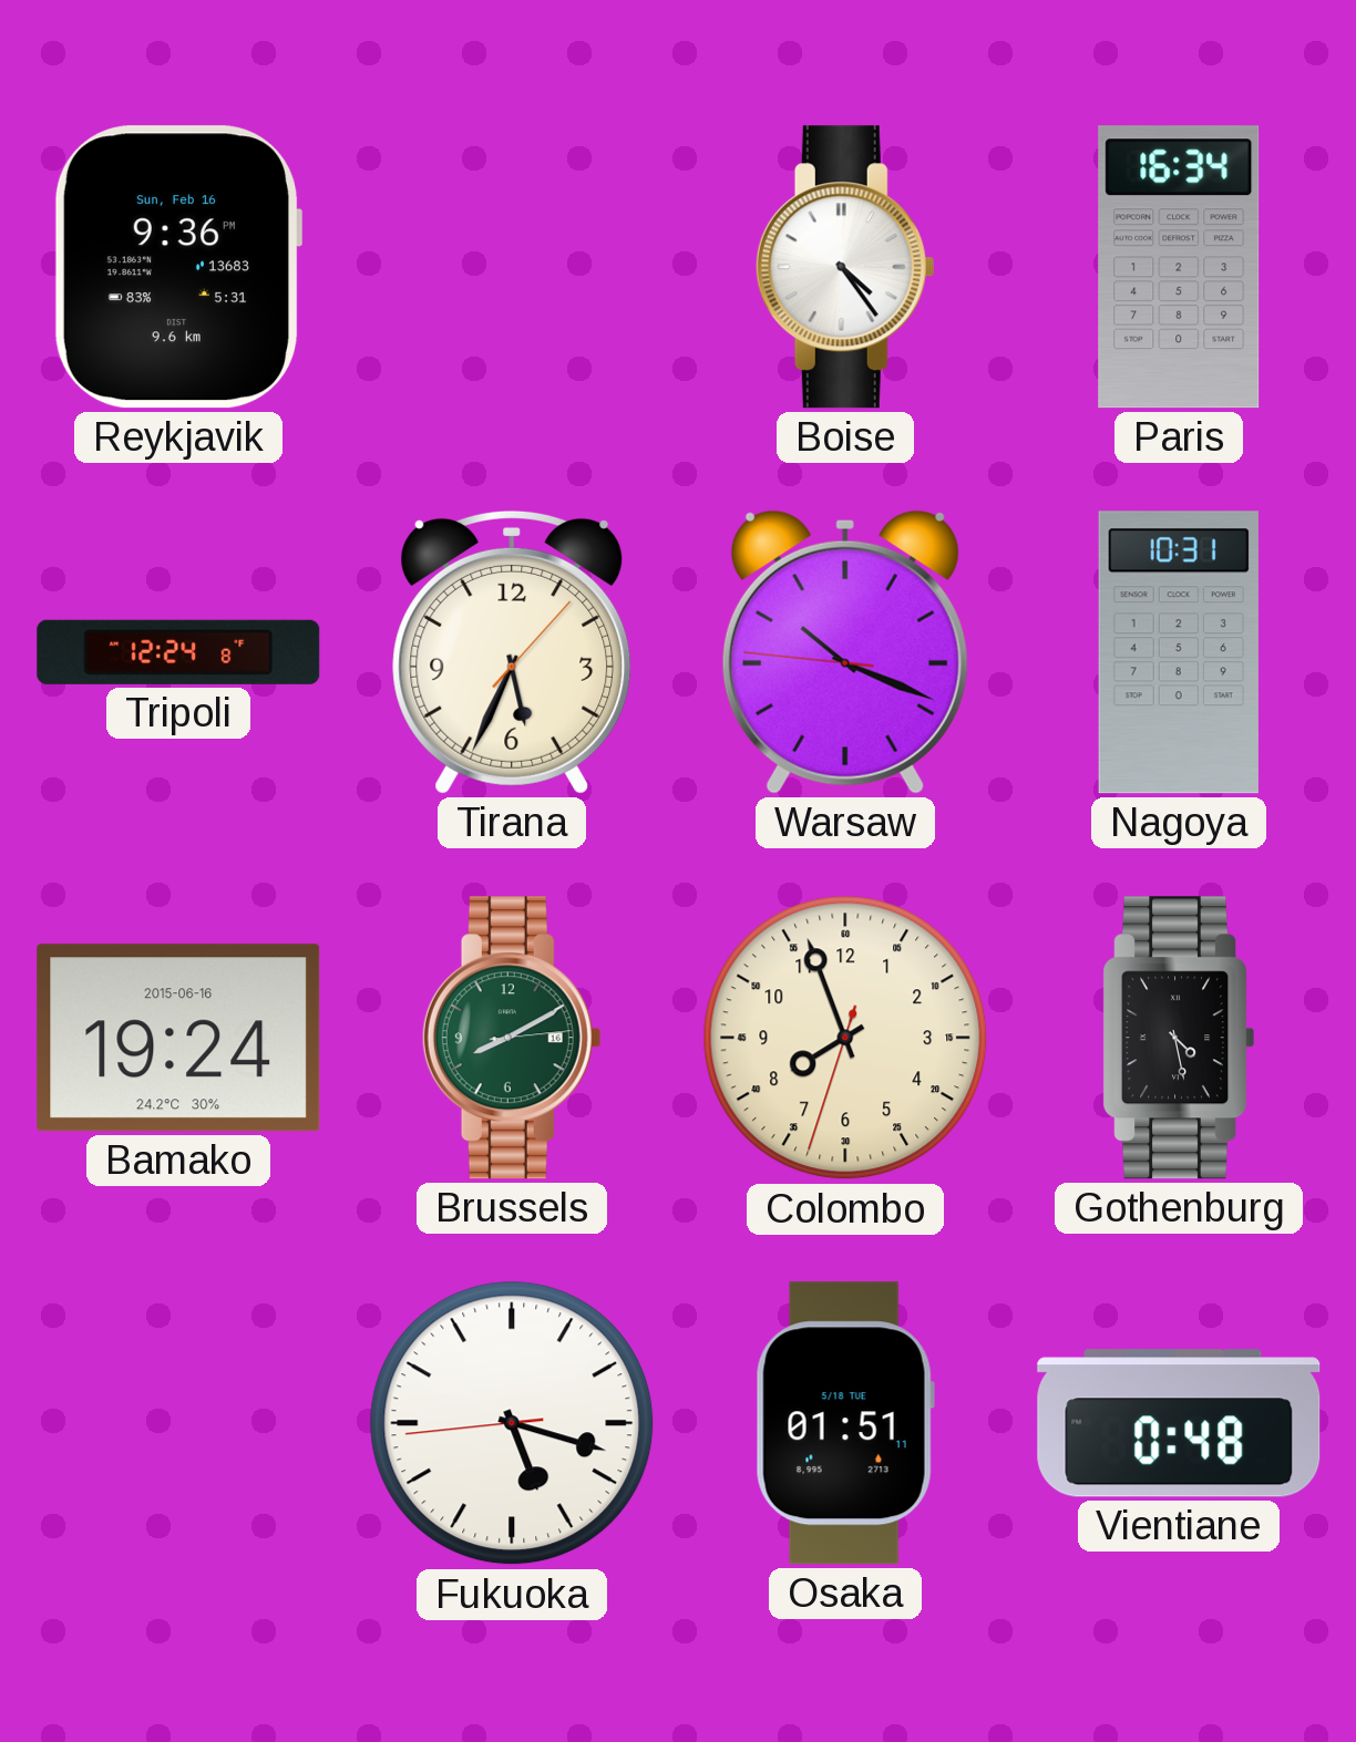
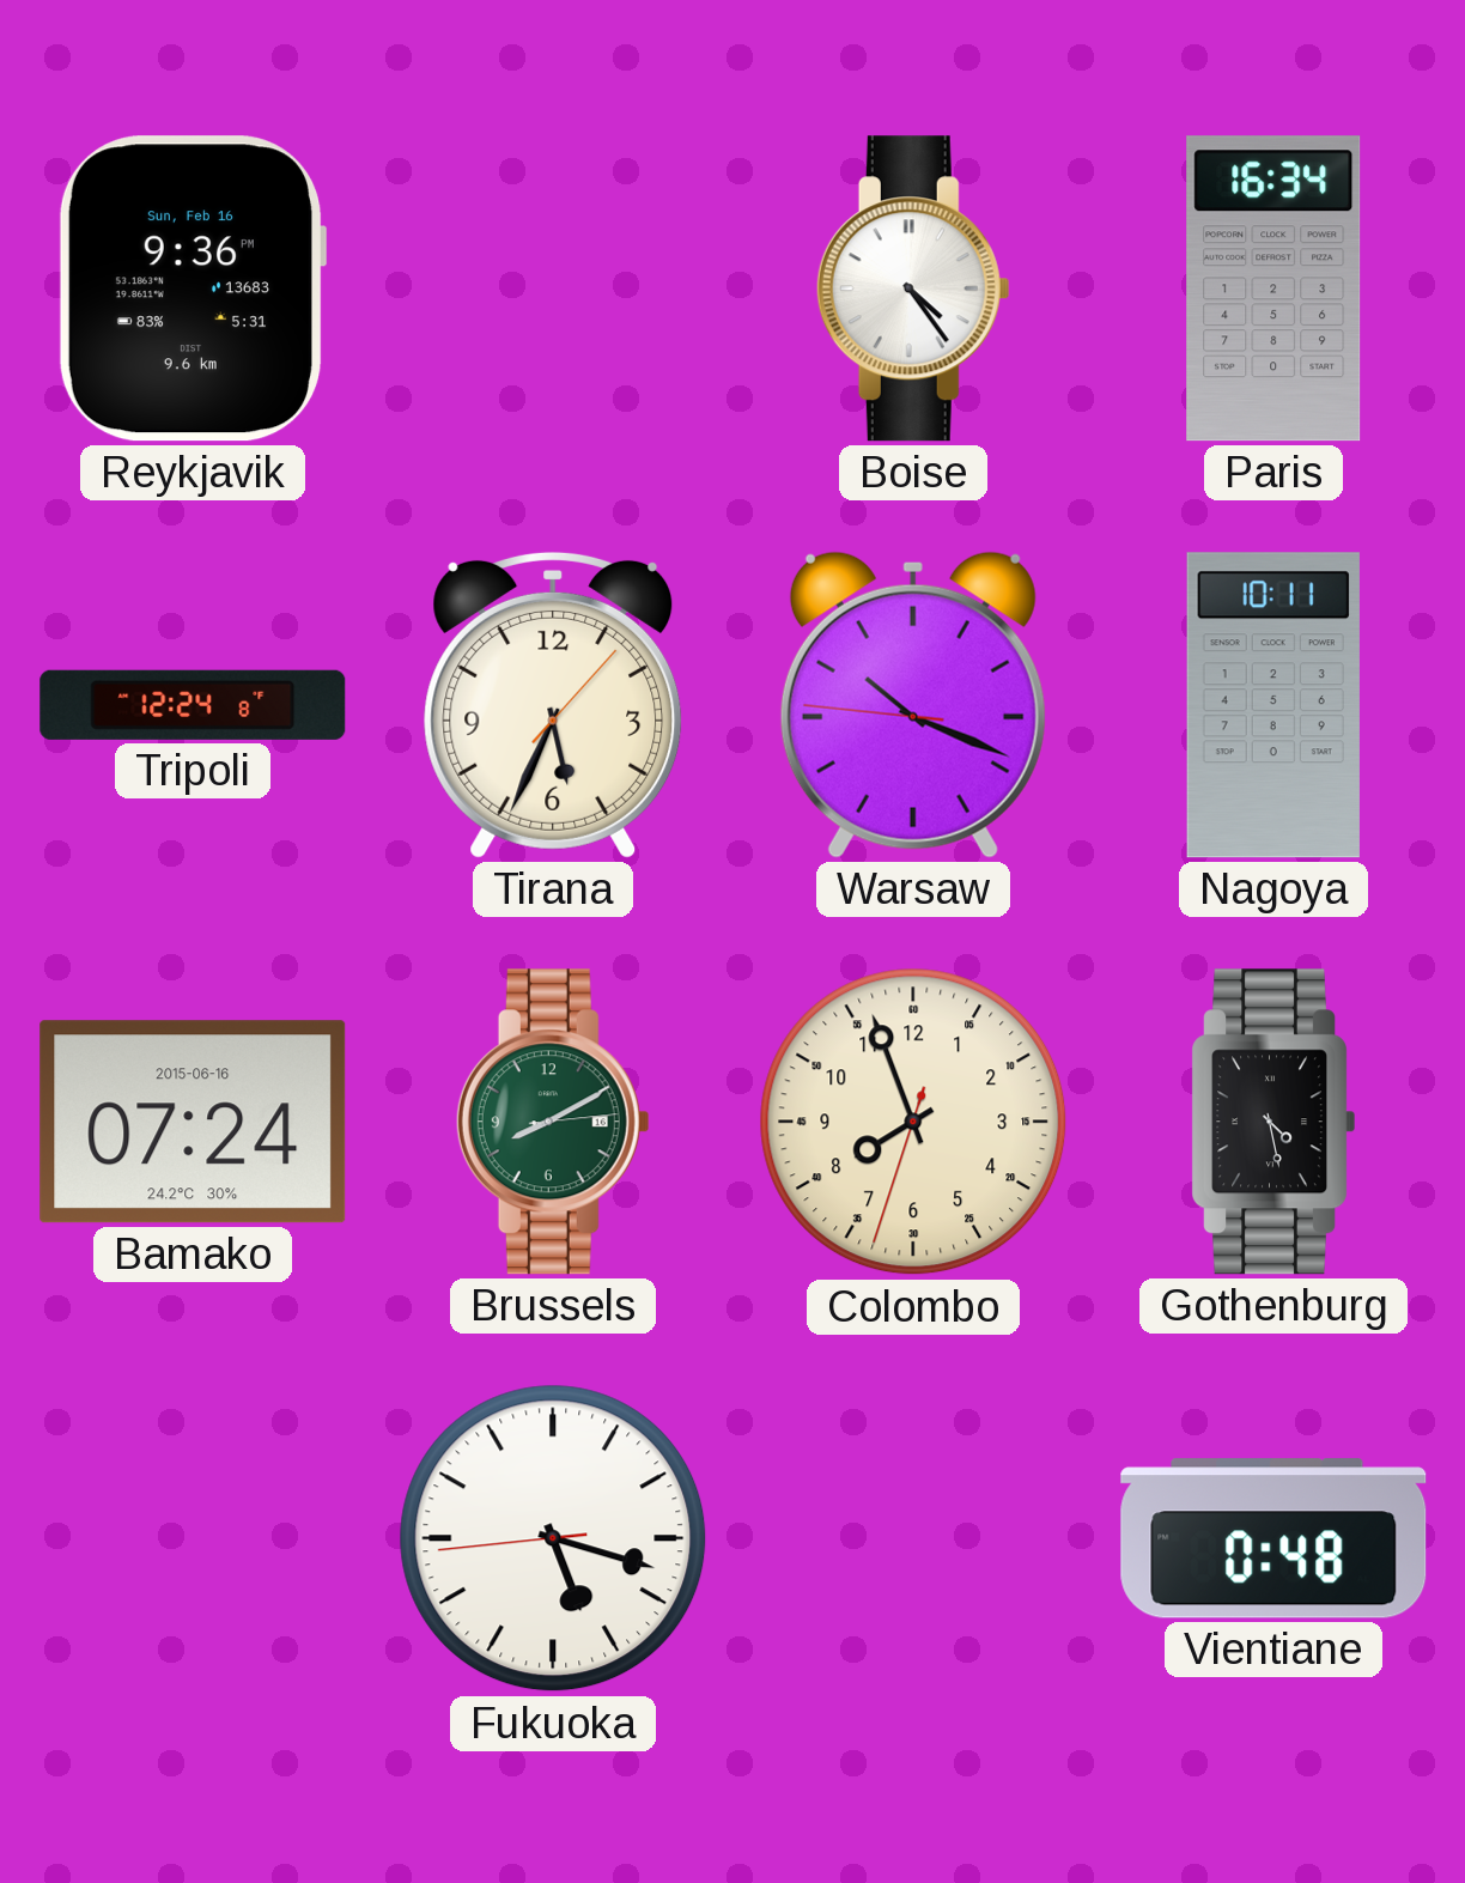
Nagoya: 10:31 -> 10:11 (1273, 705)
Bamako: 19:24 -> 07:24 (193, 1122)
Osaka: 01:51 -> none (845, 1423)
